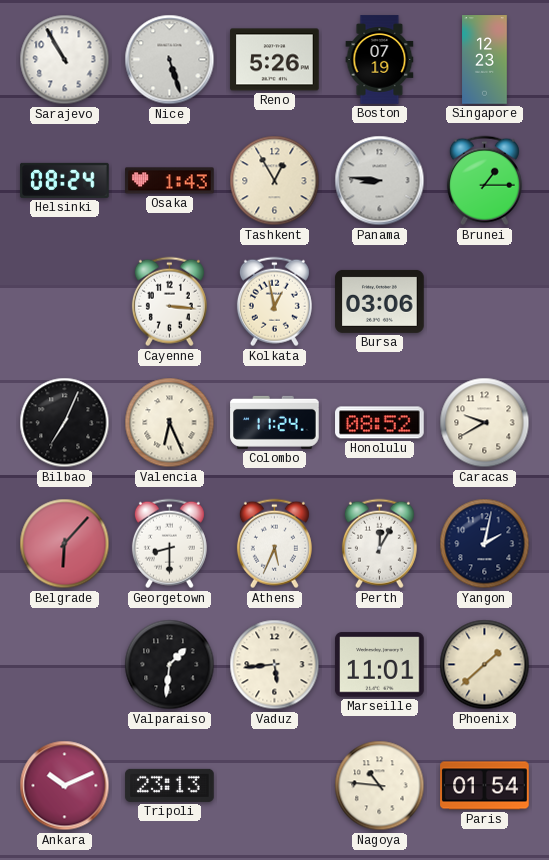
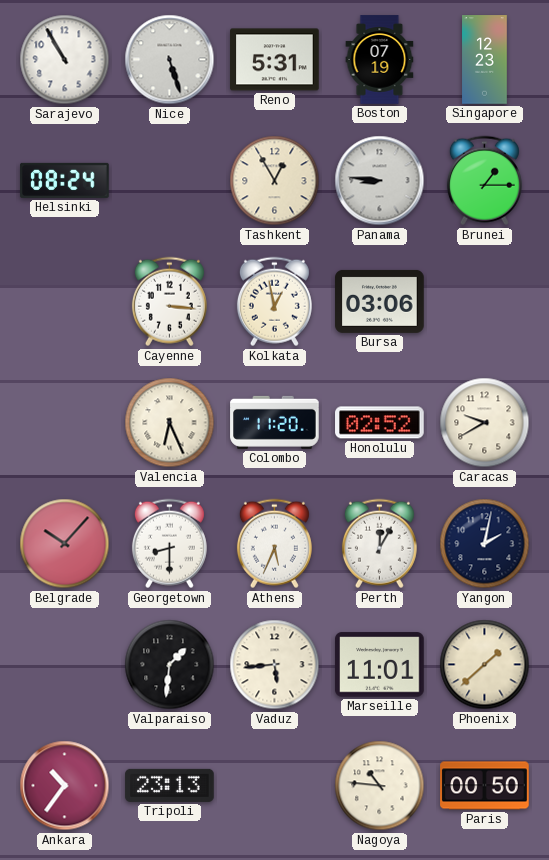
Reno: 5:26 -> 5:31 (275, 60)
Osaka: 1:43 -> none (170, 181)
Bilbao: 7:04 -> none (65, 423)
Colombo: 11:24 -> 11:20 (275, 422)
Honolulu: 08:52 -> 02:52 (380, 423)
Belgrade: 6:07 -> 10:07 (65, 544)
Ankara: 10:11 -> 10:36 (65, 786)
Paris: 01:54 -> 00:50 (485, 786)
